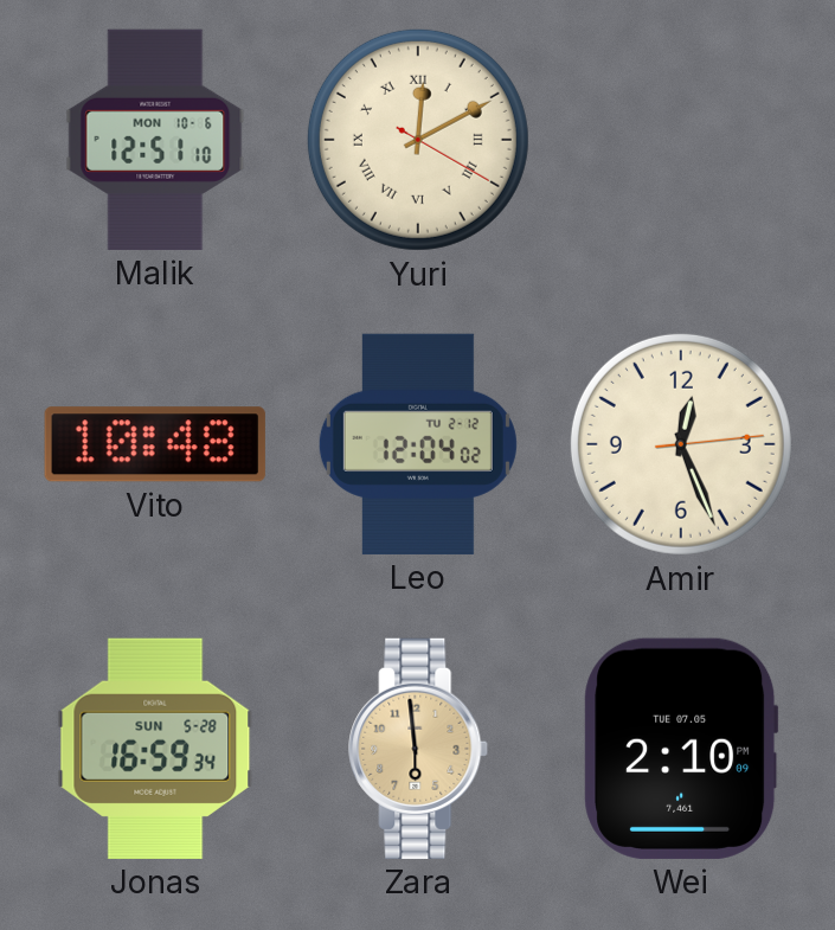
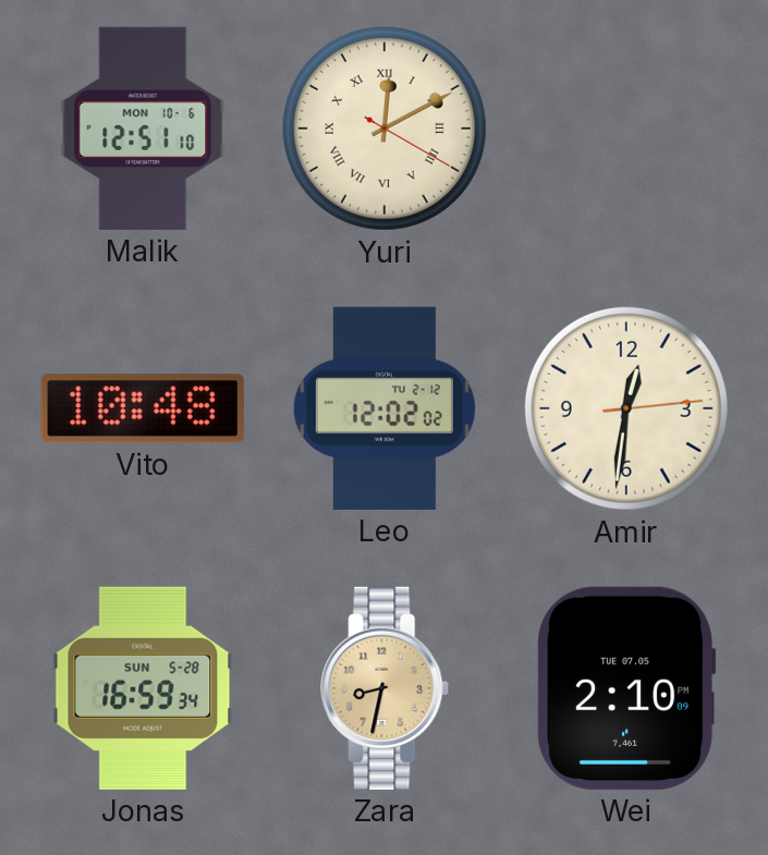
Leo: 12:04 -> 12:02 (385, 408)
Amir: 12:26 -> 12:31 (626, 408)
Zara: 5:59 -> 8:32 (386, 688)
